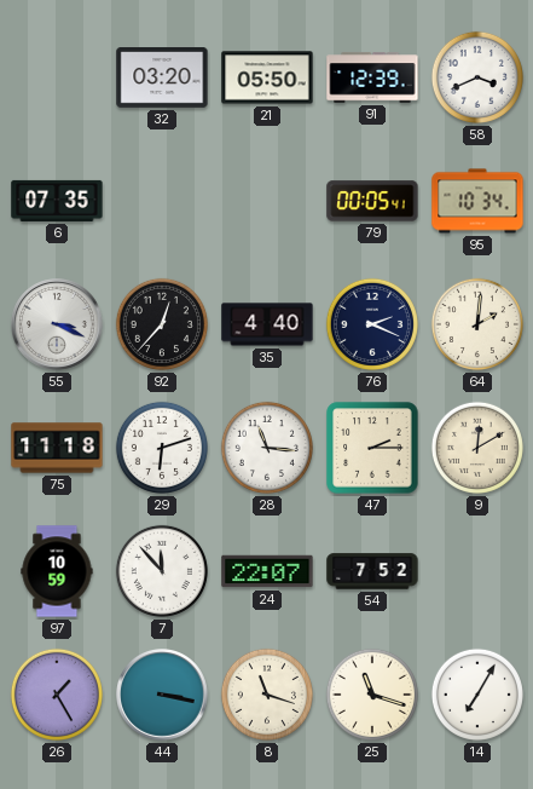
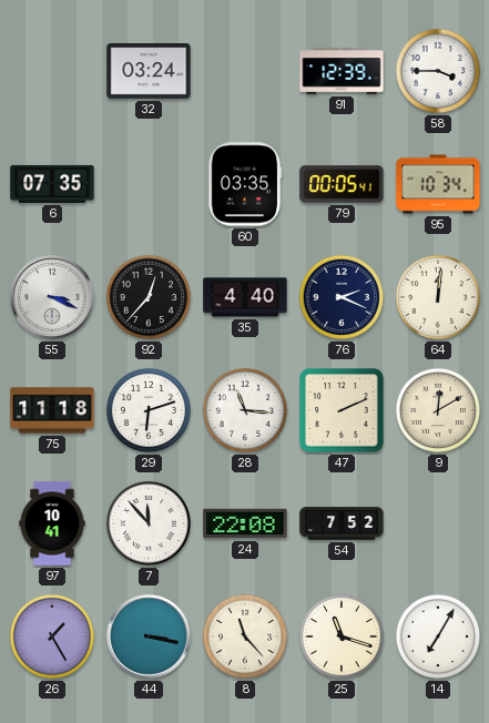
32: 03:20 -> 03:24 (149, 72)
21: 05:50 -> none (267, 77)
58: 3:41 -> 3:45 (438, 71)
60: none -> 03:35 (245, 184)
64: 2:01 -> 12:01 (438, 297)
47: 2:15 -> 2:11 (342, 410)
97: 10:59 -> 10:41 (52, 523)
24: 22:07 -> 22:08 (245, 523)
8: 11:18 -> 11:23 (245, 637)
